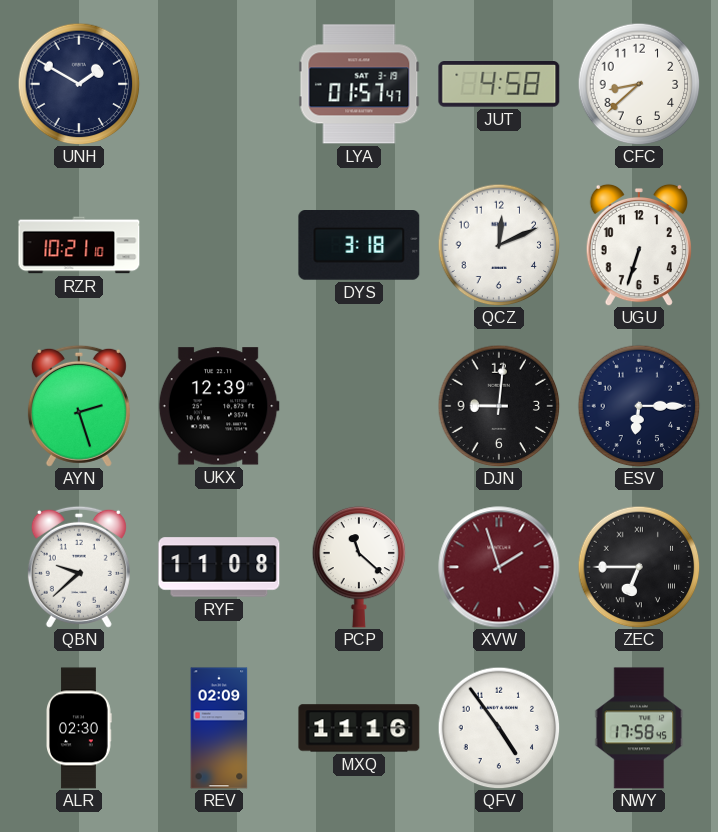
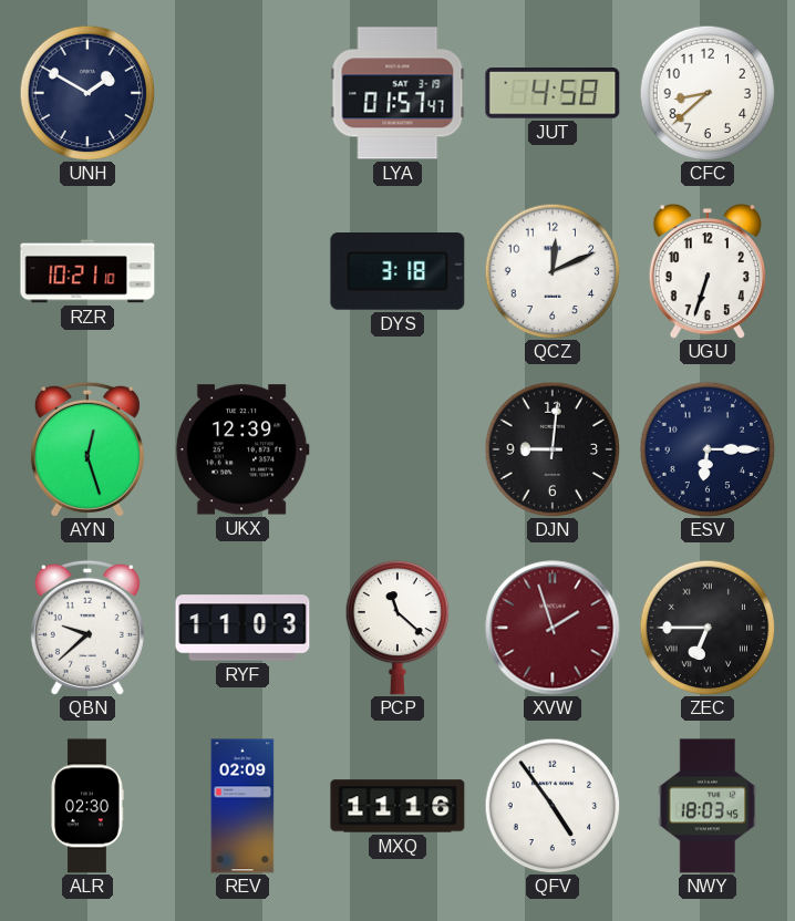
AYN: 2:27 -> 12:27 (87, 449)
RYF: 11:08 -> 11:03 (242, 628)
NWY: 17:58 -> 18:03 (708, 806)
